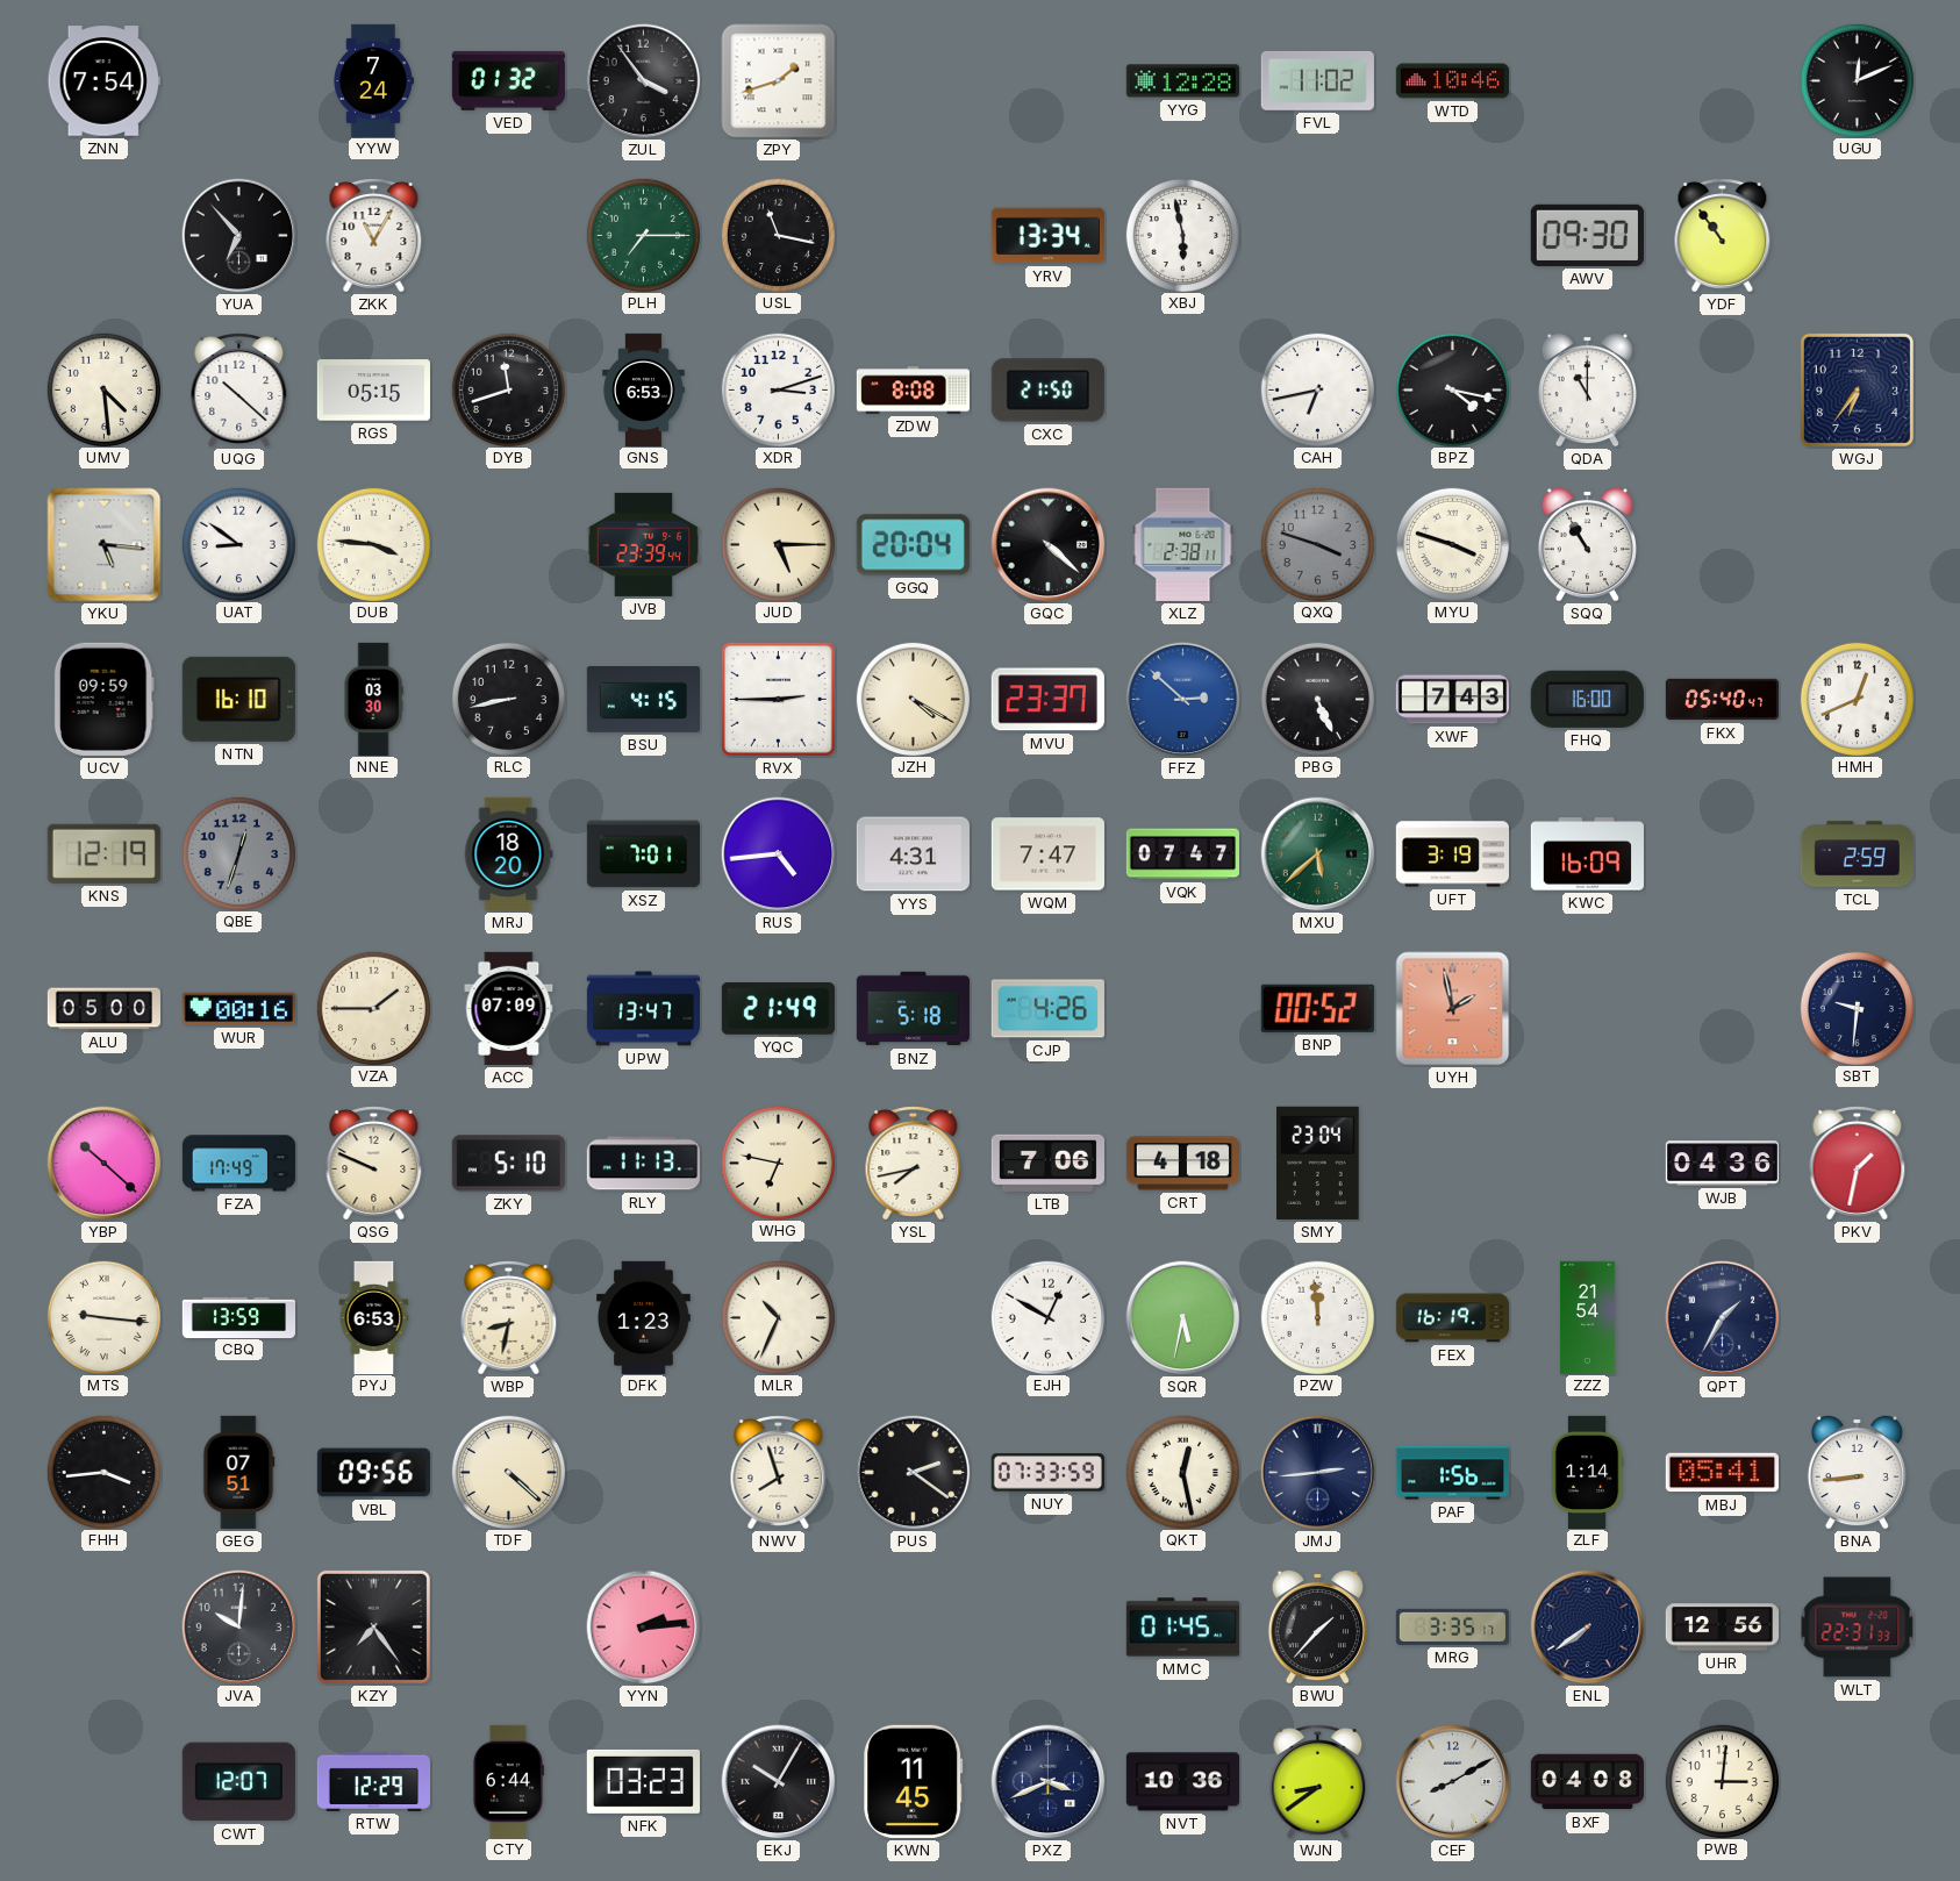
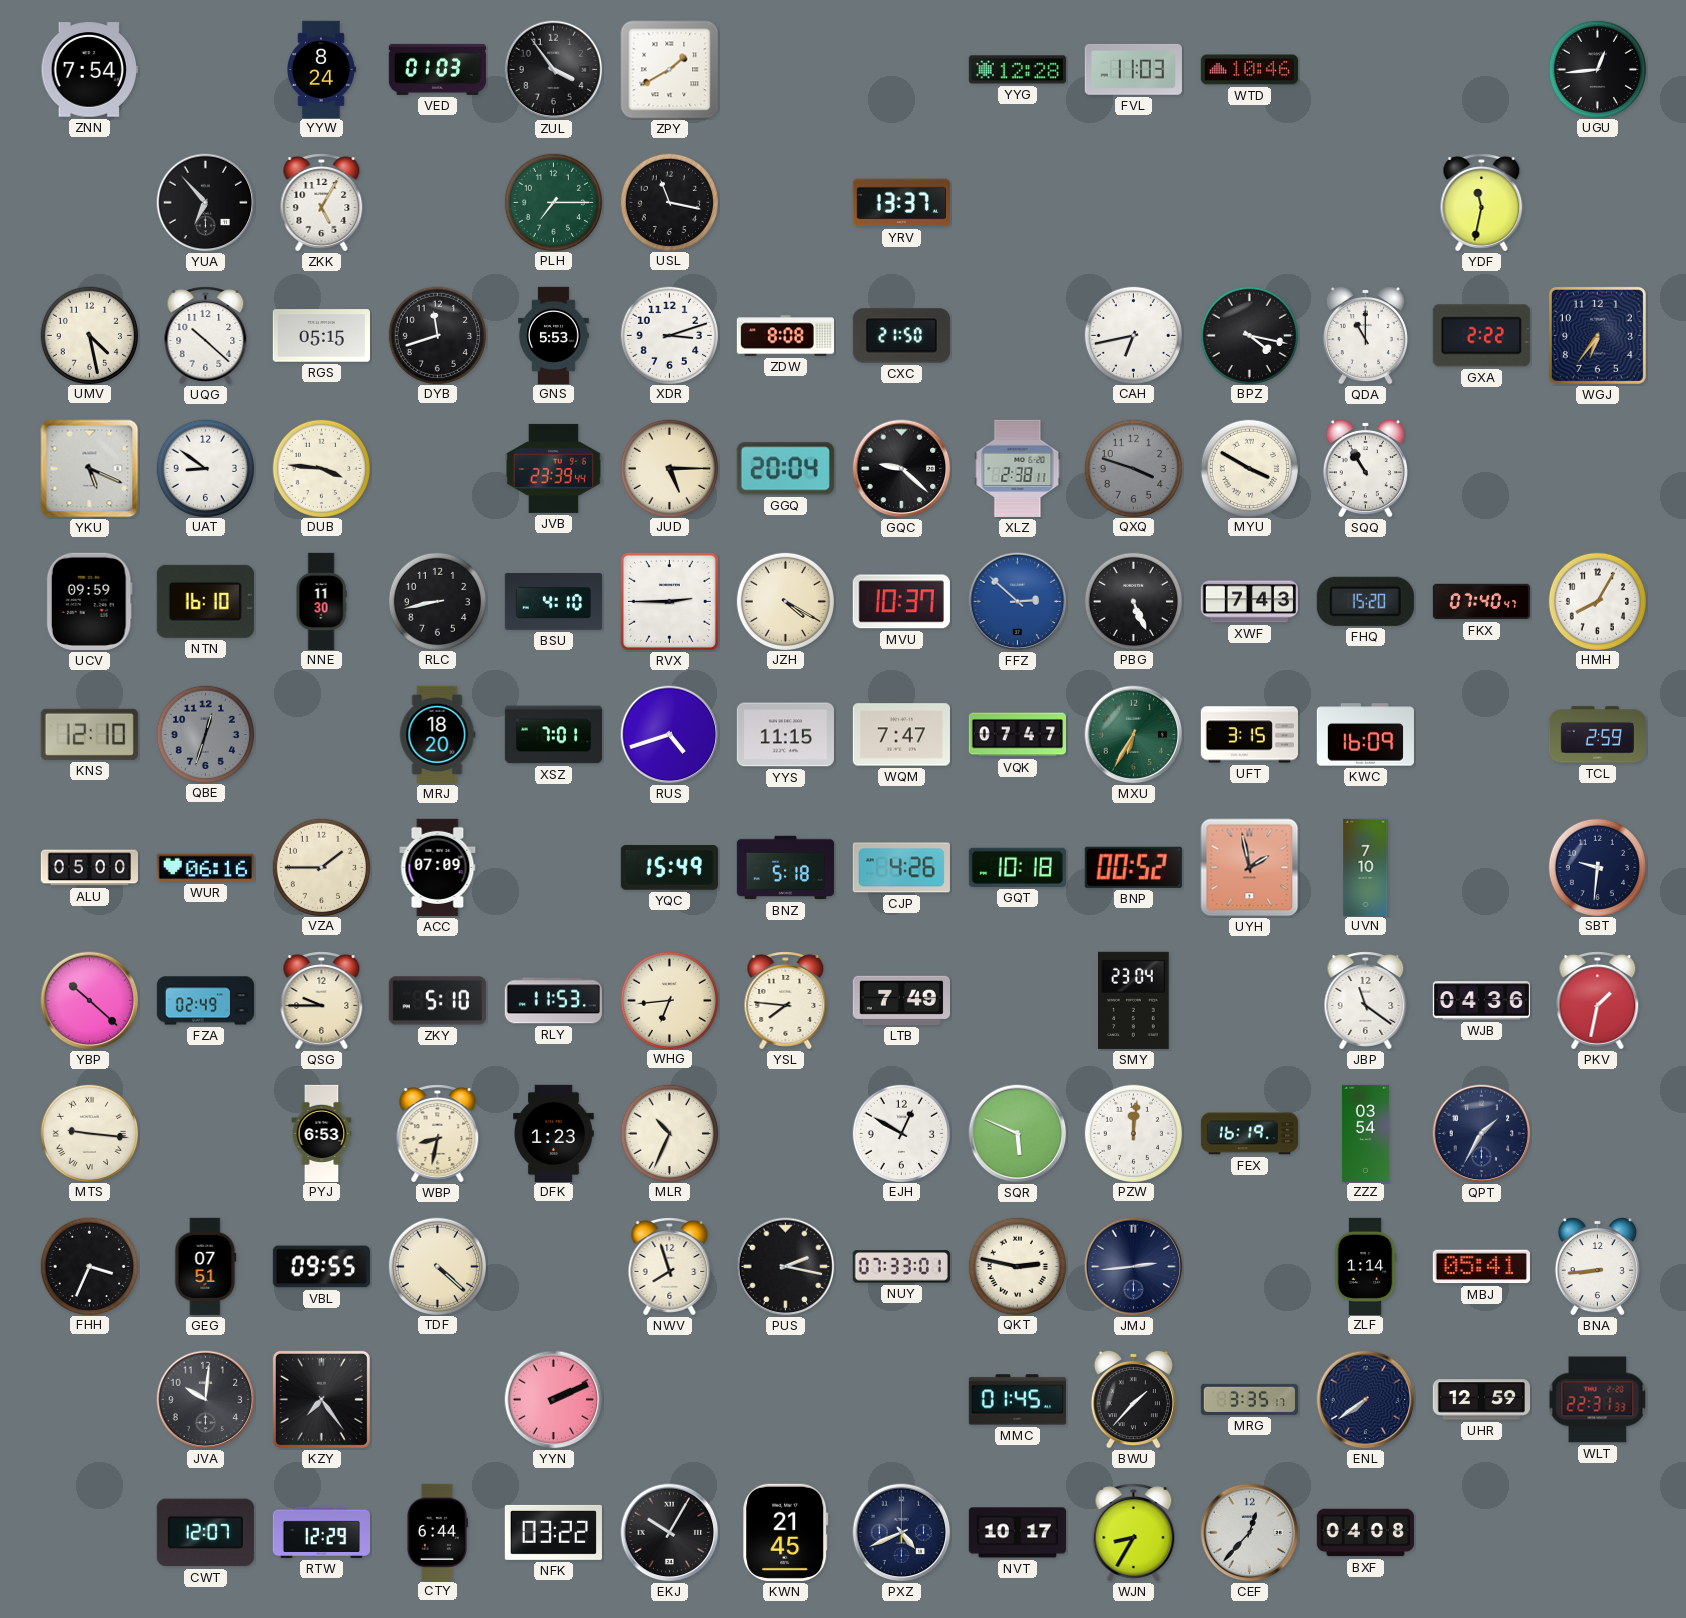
YYW: 7:24 -> 8:24 (321, 69)
VED: 01:32 -> 01:03 (437, 69)
ZPY: 1:42 -> 1:40 (670, 70)
FVL: 11:02 -> 11:03 (1133, 69)
UGU: 12:11 -> 12:44 (1597, 69)
ZKK: 11:05 -> 5:05 (322, 203)
YRV: 13:34 -> 13:37 (901, 203)
XBJ: 5:58 -> none (1182, 235)
AWV: 09:30 -> none (1587, 235)
YDF: 10:54 -> 11:32 (1482, 203)
UMV: 4:29 -> 4:28 (89, 335)
GNS: 6:53 -> 5:53 (554, 335)
GXA: none -> 2:22 (1481, 336)
YKU: 5:16 -> 5:19 (90, 469)
GQC: 4:22 -> 9:22 (902, 469)
MYU: 3:48 -> 3:50 (1249, 468)
NNE: 03:30 -> 11:30 (321, 601)
BSU: 4:15 -> 4:10 (553, 602)
MVU: 23:37 -> 10:37 (901, 602)
FHQ: 16:00 -> 15:20 (1365, 601)
FKX: 05:40 -> 07:40 (1481, 602)
HMH: 12:41 -> 8:05 (1597, 601)
KNS: 12:19 -> 12:10 (89, 734)
RUS: 4:44 -> 4:42 (670, 735)
YYS: 4:31 -> 11:15 (785, 735)
MXU: 5:38 -> 6:35 (1134, 735)
UFT: 3:19 -> 3:15 (1249, 735)
WUR: 00:16 -> 06:16 (205, 868)
UPW: 13:47 -> none (643, 1009)
YQC: 21:49 -> 15:49 (669, 868)
GQT: none -> 10:18 (1017, 867)
UVN: none -> 7:10 (1366, 867)
FZA: 17:49 -> 02:49 (205, 1001)
QSG: 9:49 -> 9:45 (322, 1001)
RLY: 11:13 -> 11:53 (553, 1001)
WHG: 6:47 -> 6:44 (669, 1000)
YSL: 7:43 -> 7:46 (786, 1001)
LTB: 7:06 -> 7:49 (901, 1000)
CRT: 4:18 -> none (1182, 1164)
JBP: none -> 11:21 (1366, 1001)
CBQ: 13:59 -> none (238, 1317)
SQR: 5:32 -> 5:49 (1018, 1134)
PZW: 11:59 -> 12:01 (1133, 1133)
ZZZ: 21:54 -> 03:54 (1365, 1133)
FHH: 3:44 -> 3:34 (89, 1266)
VBL: 09:56 -> 09:55 (321, 1267)
PUS: 2:21 -> 2:17 (786, 1267)
NUY: 07:33:59 -> 07:33:01 (901, 1267)
QKT: 12:28 -> 2:47 (1017, 1266)
PAF: 1:56 -> none (1452, 1473)
YYN: 2:14 -> 2:11 (554, 1400)
UHR: 12:56 -> 12:59 (1481, 1400)
NFK: 03:23 -> 03:22 (553, 1532)
KWN: 11:45 -> 21:45 (786, 1532)
PXZ: 3:41 -> 4:41 (902, 1533)
NVT: 10:36 -> 10:17 (1017, 1533)
WJN: 8:39 -> 8:35 (1134, 1533)
CEF: 8:10 -> 12:37 (1250, 1533)
PWB: 3:01 -> none (1722, 1781)
